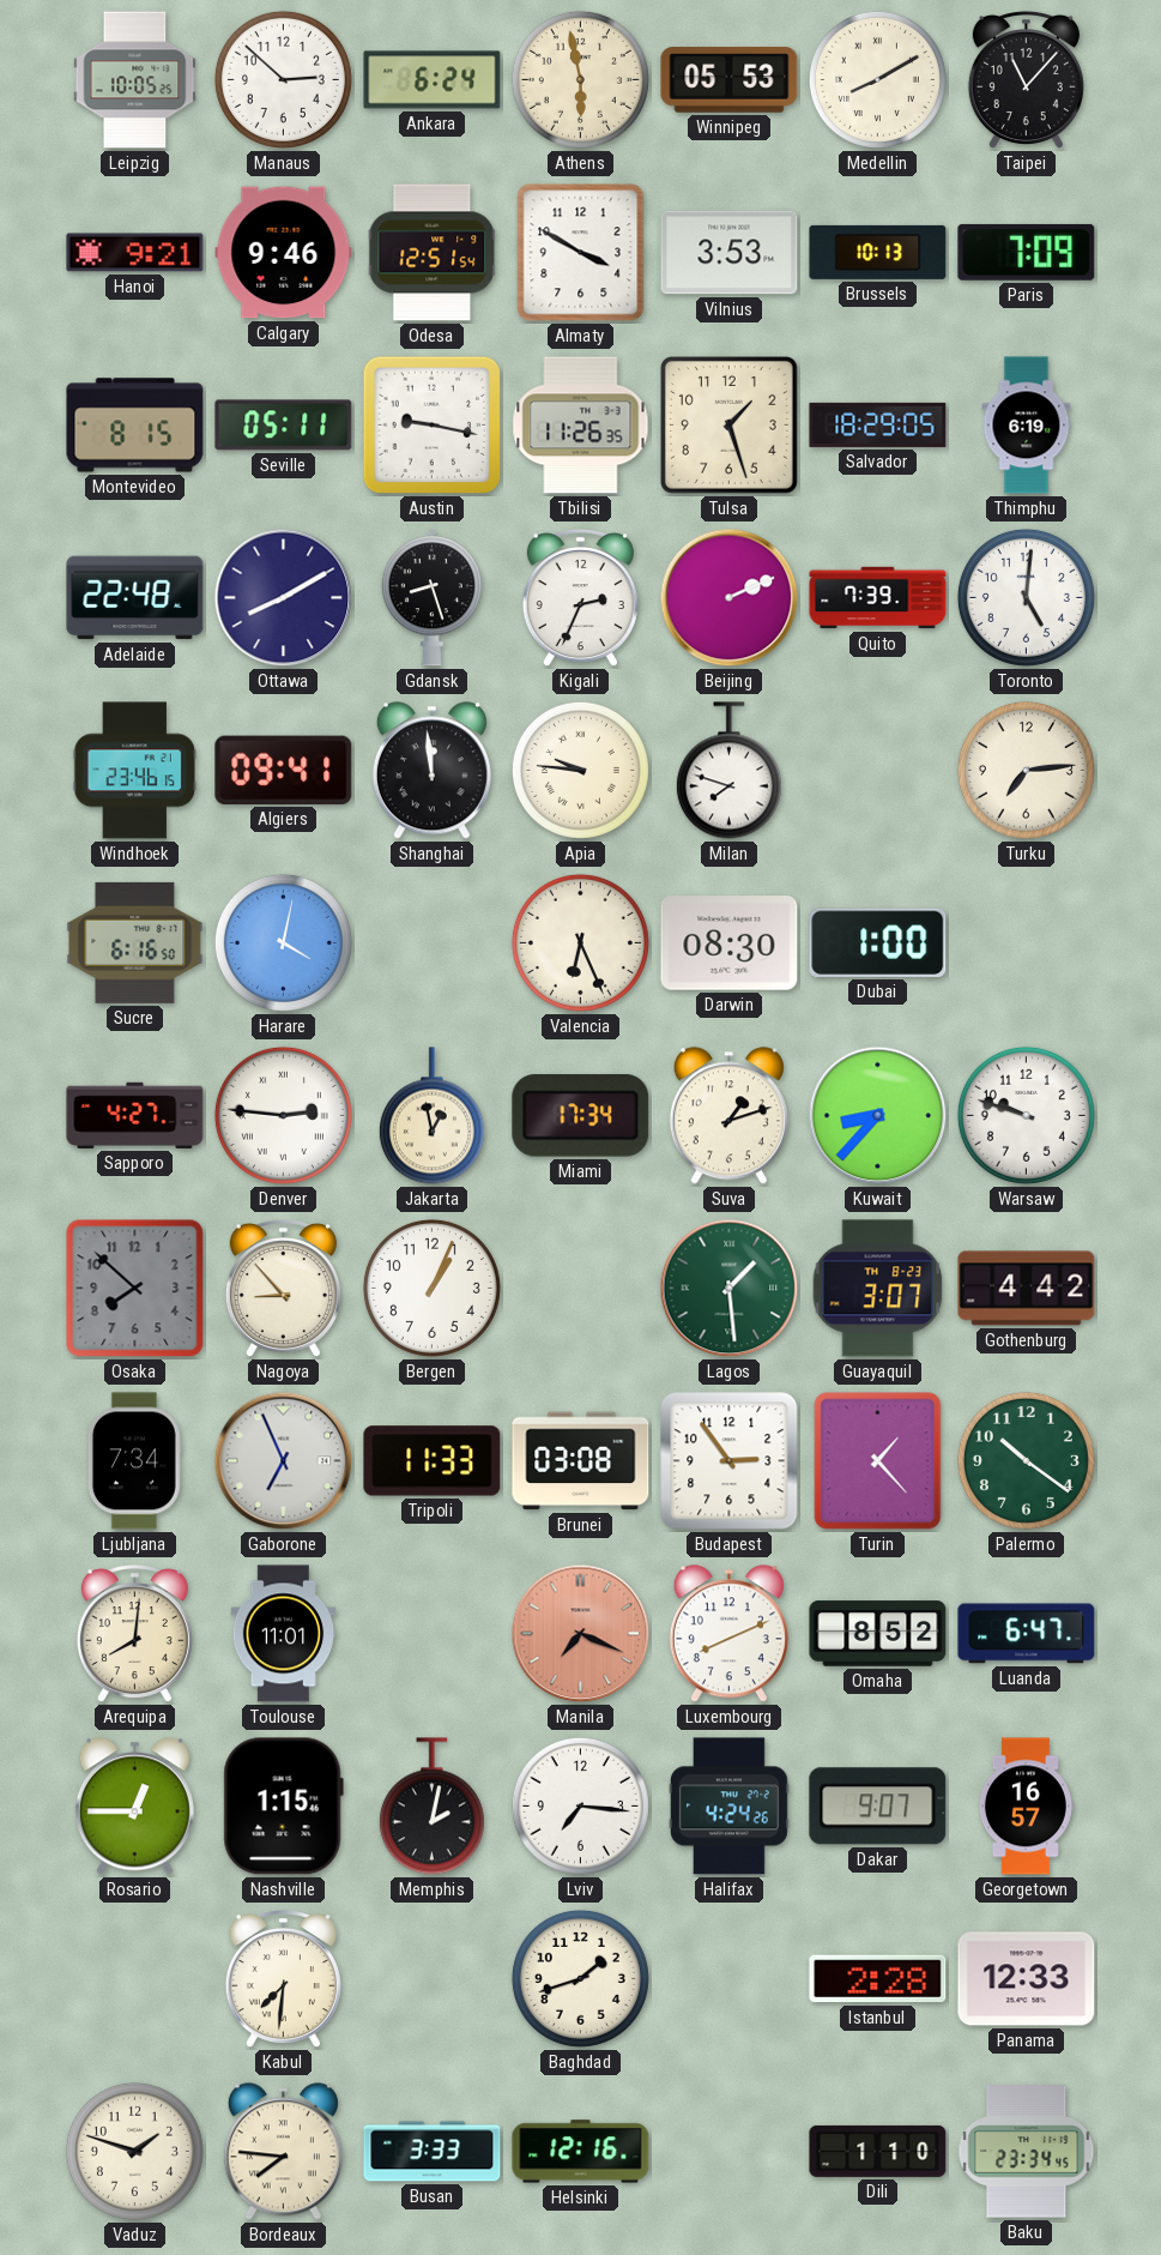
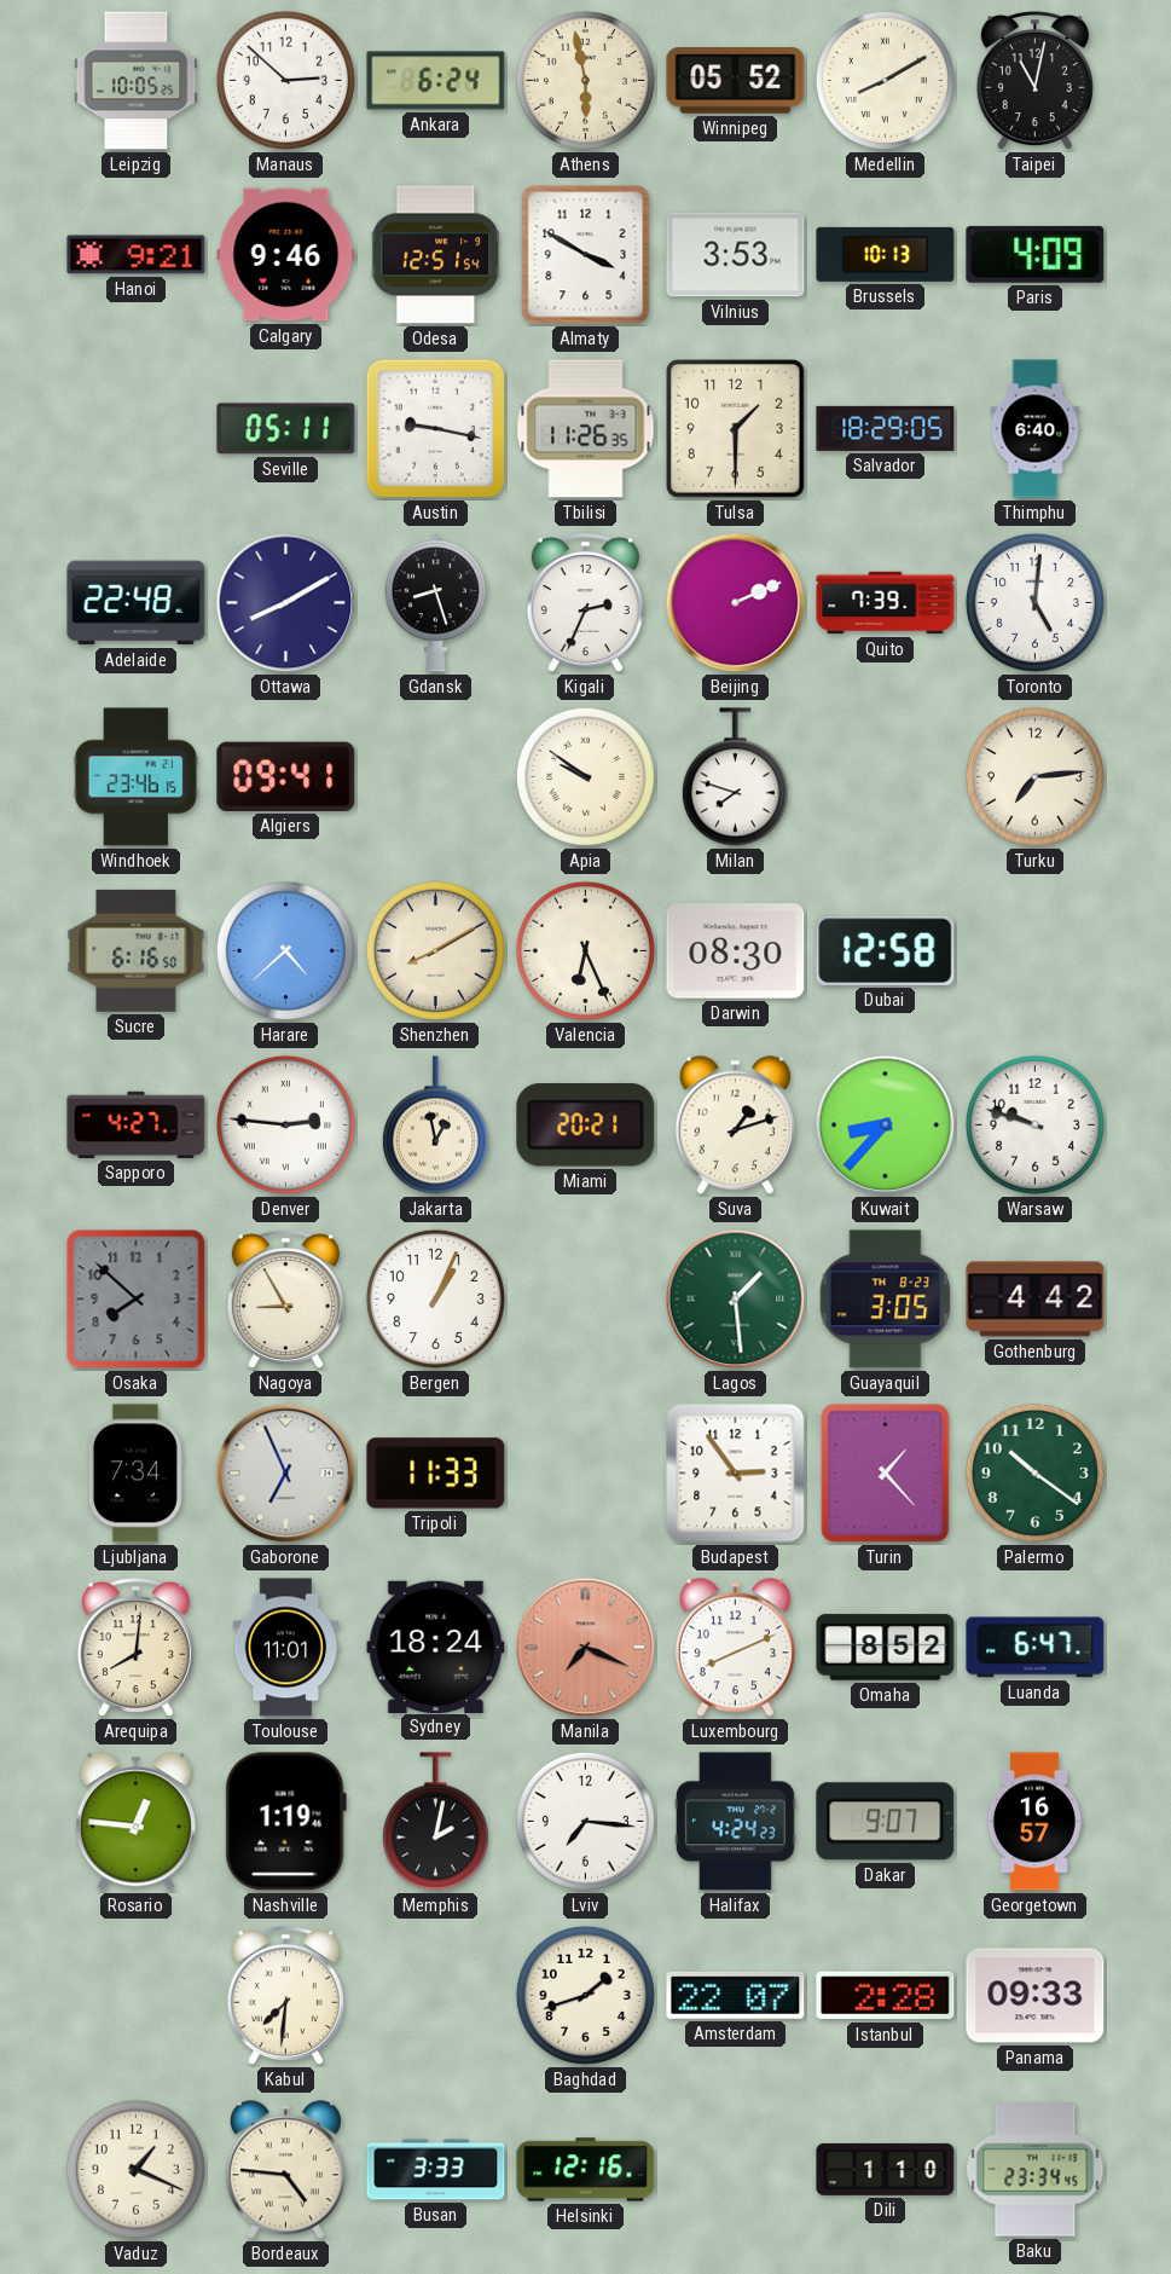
Winnipeg: 05:53 -> 05:52 (736, 81)
Taipei: 11:07 -> 11:02 (1034, 82)
Paris: 7:09 -> 4:09 (1036, 254)
Montevideo: 8:15 -> none (135, 426)
Tulsa: 1:27 -> 1:30 (736, 429)
Thimphu: 6:19 -> 6:40 (1036, 429)
Shanghai: 11:59 -> none (431, 771)
Apia: 9:46 -> 9:51 (585, 776)
Harare: 4:02 -> 4:38 (285, 950)
Shenzhen: none -> 8:10 (435, 950)
Dubai: 1:00 -> 12:58 (886, 950)
Miami: 17:34 -> 20:21 (586, 1126)
Nagoya: 8:53 -> 8:55 (285, 1301)
Guayaquil: 3:07 -> 3:05 (886, 1300)
Brunei: 03:08 -> none (581, 1461)
Sydney: none -> 18:24 (436, 1647)
Rosario: 12:45 -> 12:46 (135, 1822)
Nashville: 1:15 -> 1:19 (285, 1822)
Halifax: 4:24:26 -> 4:24:23 (736, 1822)
Amsterdam: none -> 22:07 (736, 1995)
Panama: 12:33 -> 09:33 (1036, 1996)
Vaduz: 1:48 -> 1:19 (135, 2169)
Bordeaux: 7:46 -> 4:46 (285, 2170)
